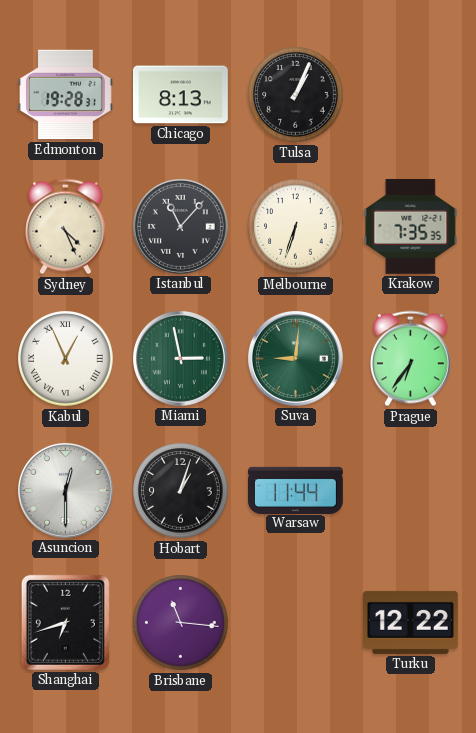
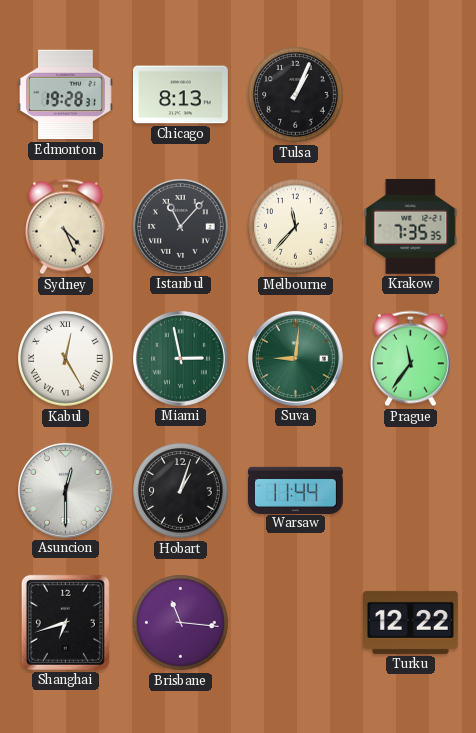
Melbourne: 6:33 -> 11:37 (296, 227)
Kabul: 12:56 -> 12:25 (66, 359)
Prague: 6:36 -> 11:36 (410, 359)
